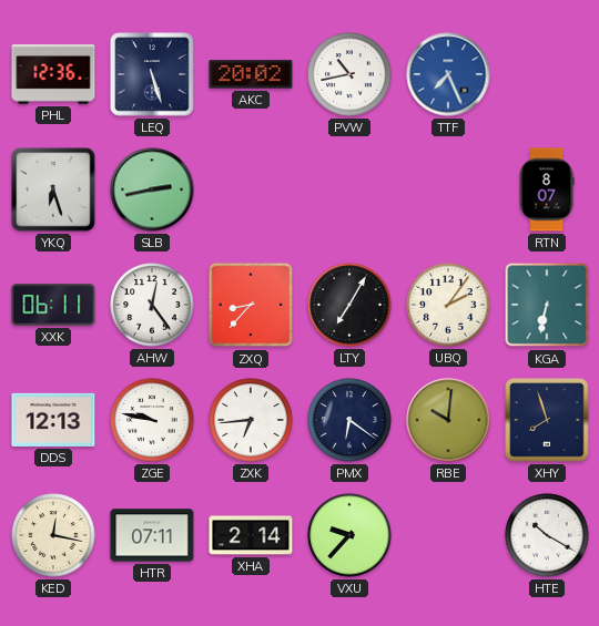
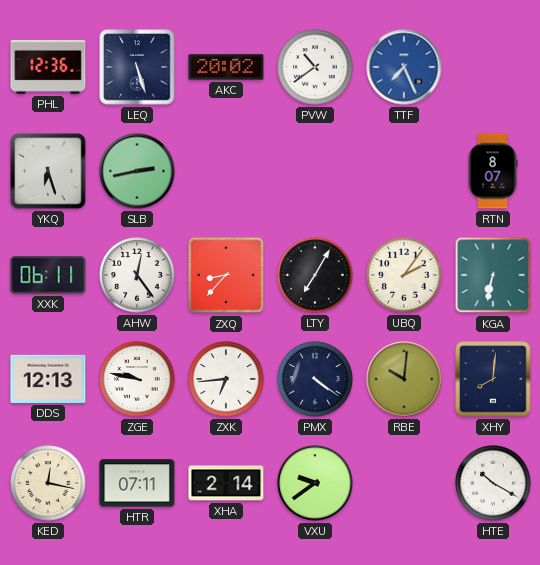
PVW: 10:43 -> 10:39 (315, 67)
PMX: 6:21 -> 4:21 (315, 379)
XHY: 7:57 -> 8:01 (493, 379)
VXU: 9:37 -> 9:39 (315, 483)
